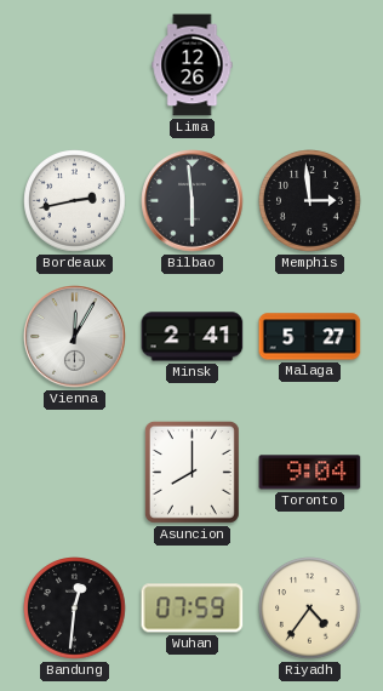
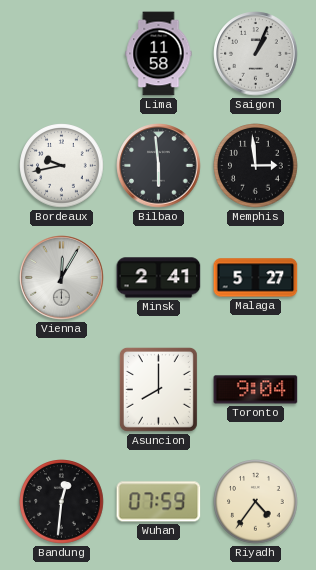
Lima: 12:26 -> 11:58 (159, 54)
Saigon: none -> 1:04 (256, 54)
Bordeaux: 2:43 -> 9:43 (62, 166)
